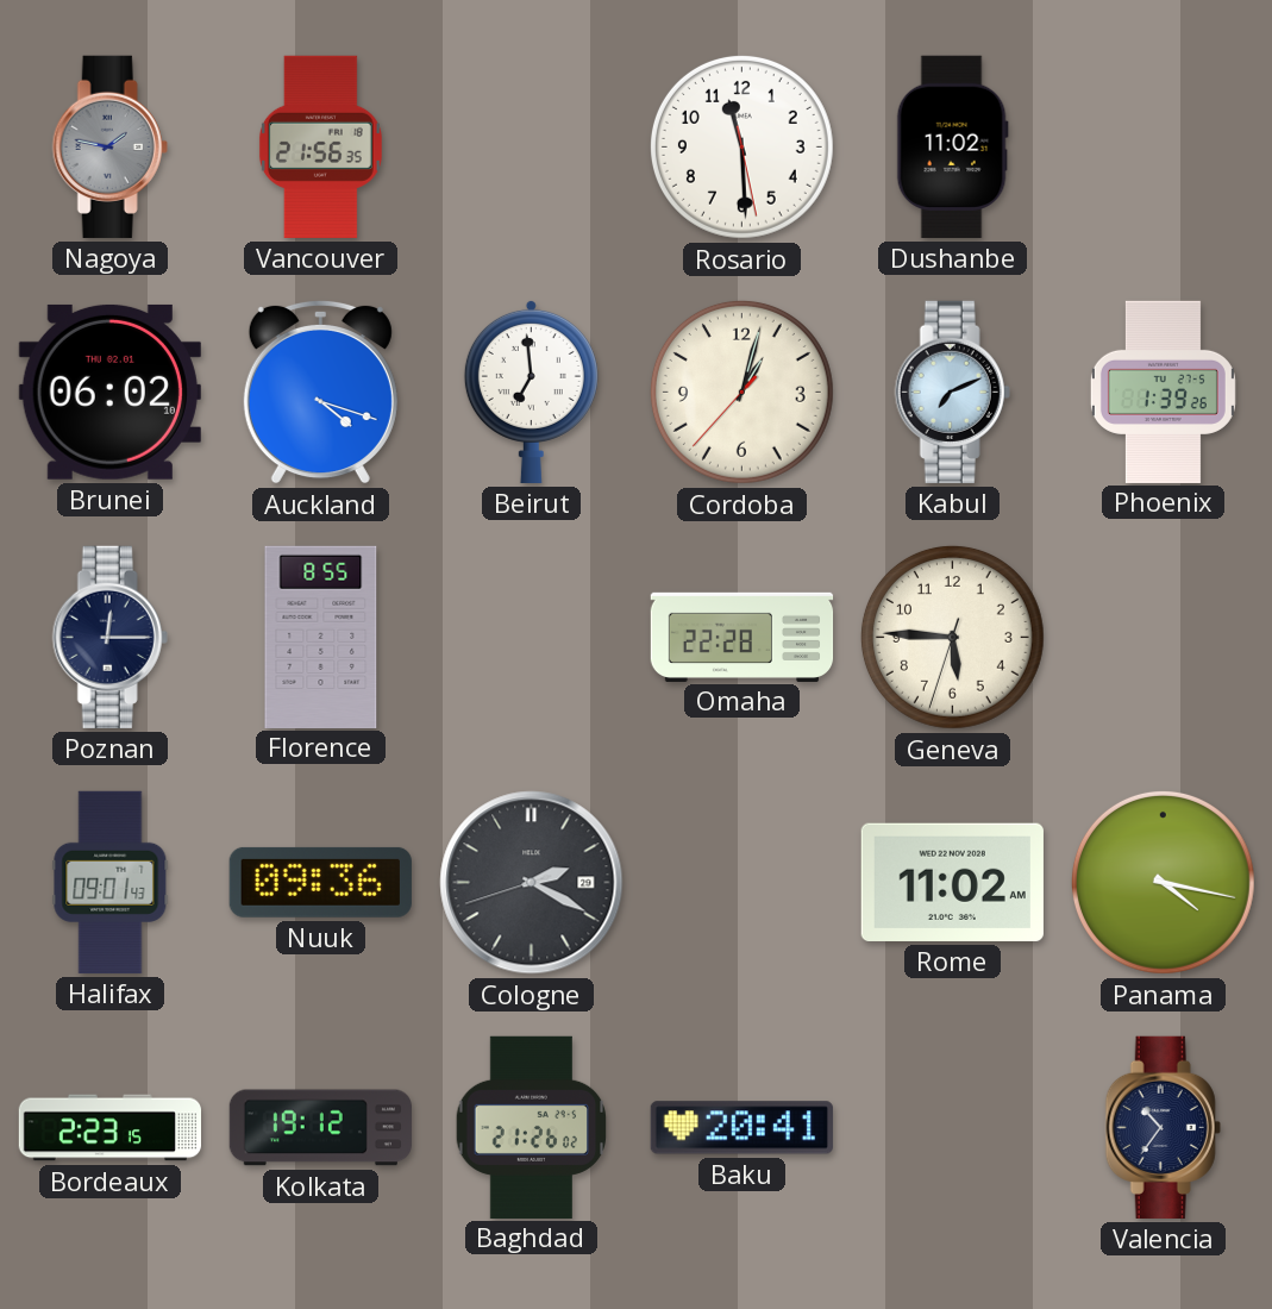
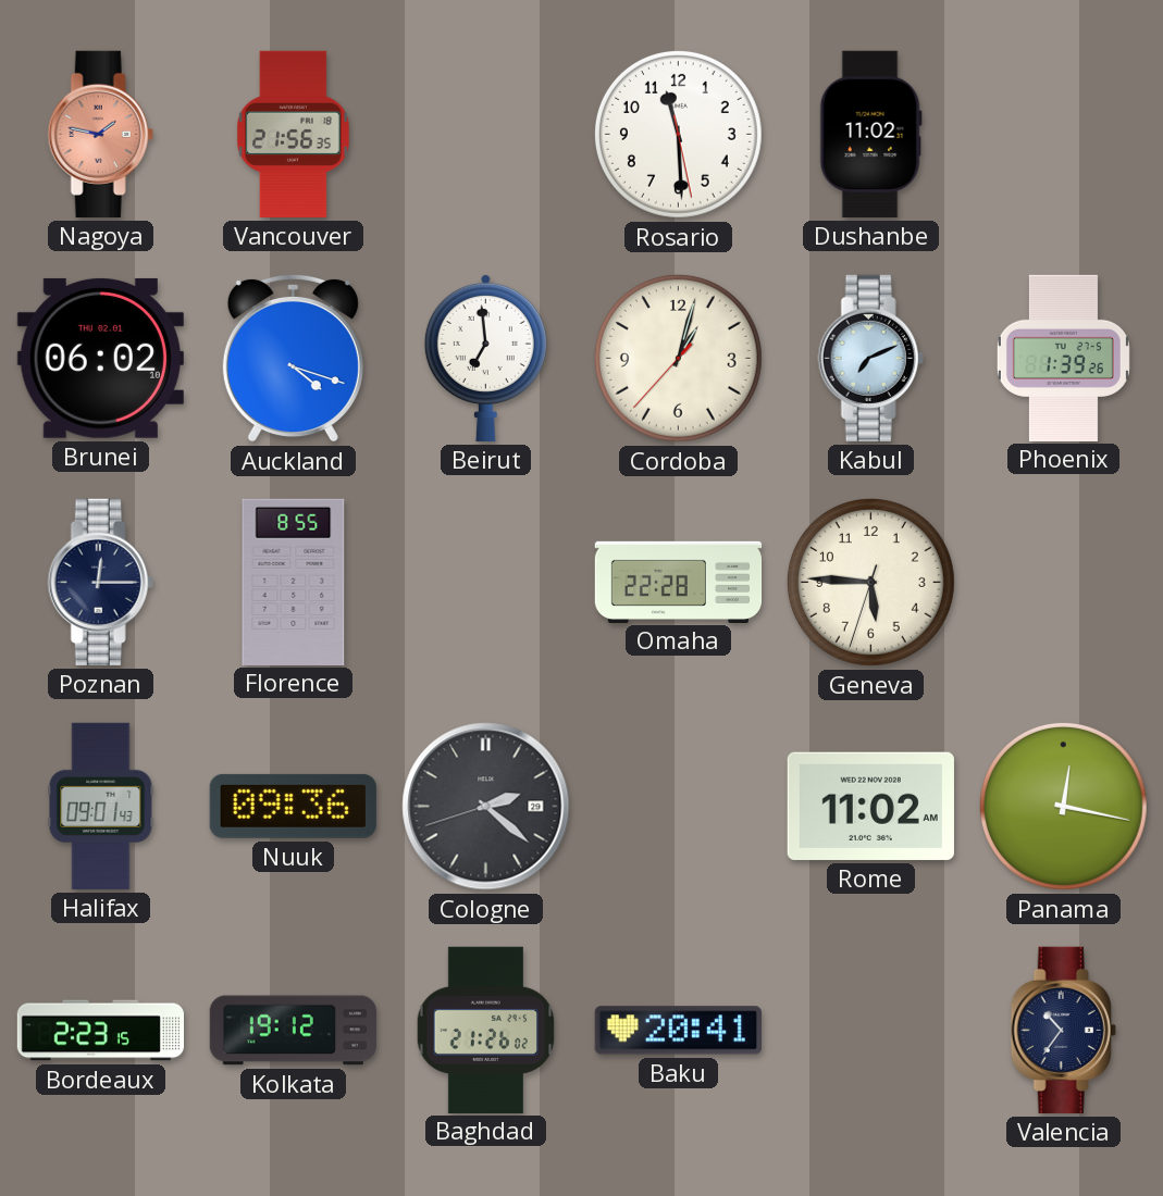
Nagoya dial: grey -> salmon (100, 134)
Cologne: 2:19 -> 2:21 (486, 807)
Panama: 4:17 -> 12:17 (1063, 806)
